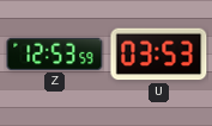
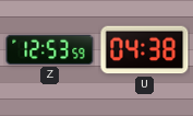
U: 03:53 -> 04:38 (145, 50)
